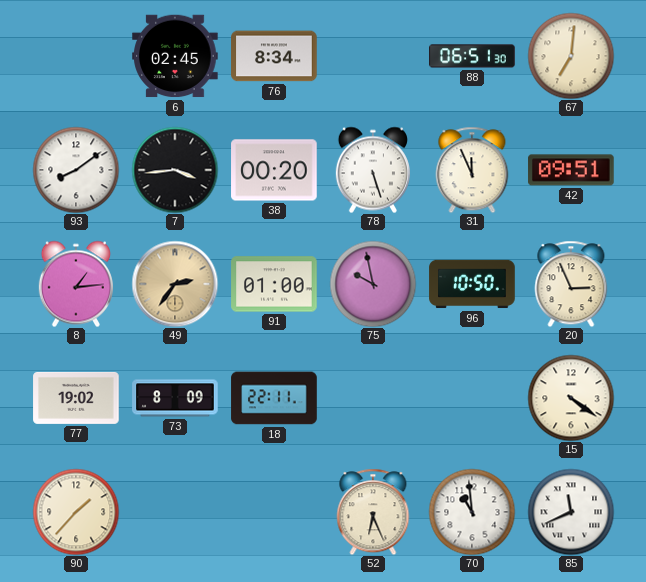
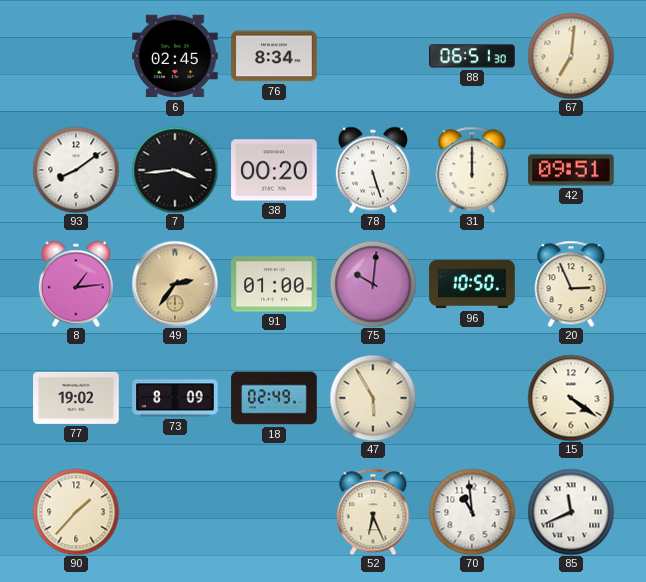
31: 11:56 -> 12:00 (472, 170)
75: 9:58 -> 10:01 (373, 284)
18: 22:11 -> 02:49 (274, 398)
47: none -> 5:55 (373, 398)
